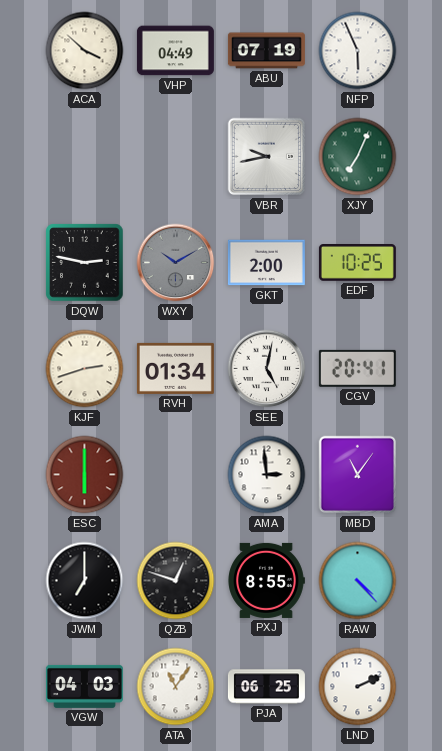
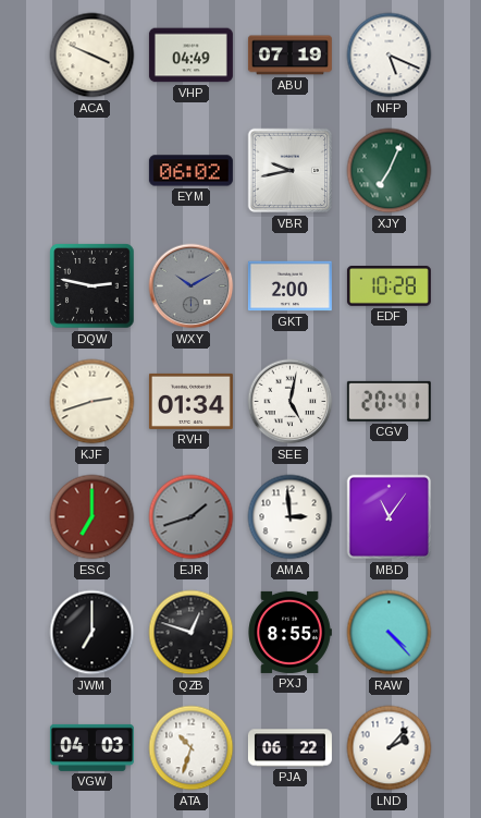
ACA: 3:52 -> 3:49 (92, 56)
NFP: 5:56 -> 5:19 (390, 56)
EYM: none -> 06:02 (190, 171)
EDF: 10:25 -> 10:28 (388, 286)
ESC: 6:00 -> 7:00 (92, 517)
EJR: none -> 1:42 (192, 517)
ATA: 11:06 -> 10:33 (192, 748)
PJA: 06:25 -> 06:22 (289, 748)
LND: 2:11 -> 2:07 (390, 748)
